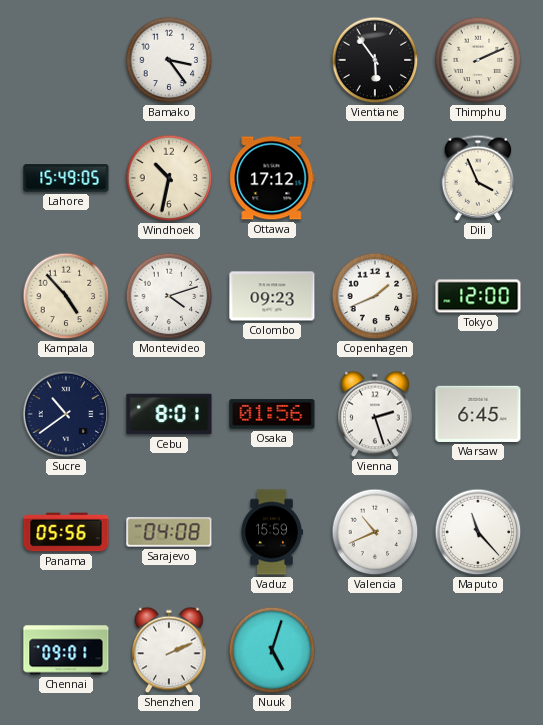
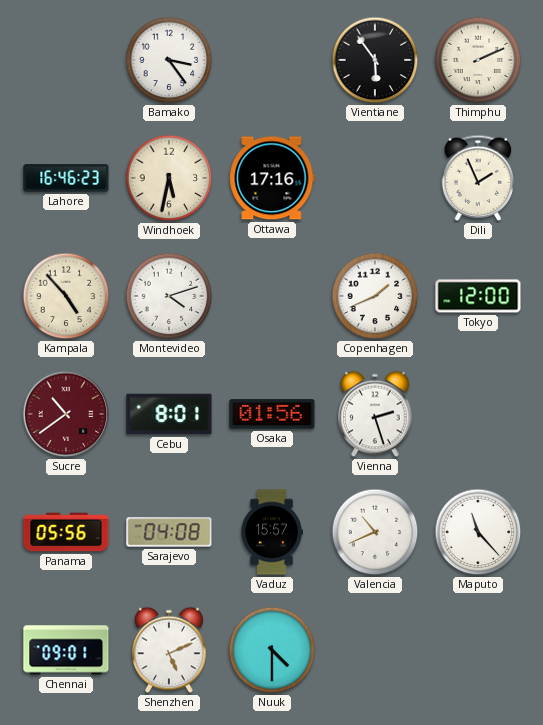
Lahore: 15:49 -> 16:46 (66, 178)
Windhoek: 10:32 -> 5:32 (169, 178)
Ottawa: 17:12 -> 17:16 (272, 178)
Dili: 3:56 -> 1:56 (478, 178)
Colombo: 09:23 -> none (272, 296)
Sucre dial: navy -> burgundy (66, 414)
Warsaw: 6:45 -> none (478, 414)
Vaduz: 15:59 -> 15:57 (272, 532)
Shenzhen: 2:11 -> 5:11 (169, 650)
Nuuk: 5:03 -> 4:30 (272, 650)
